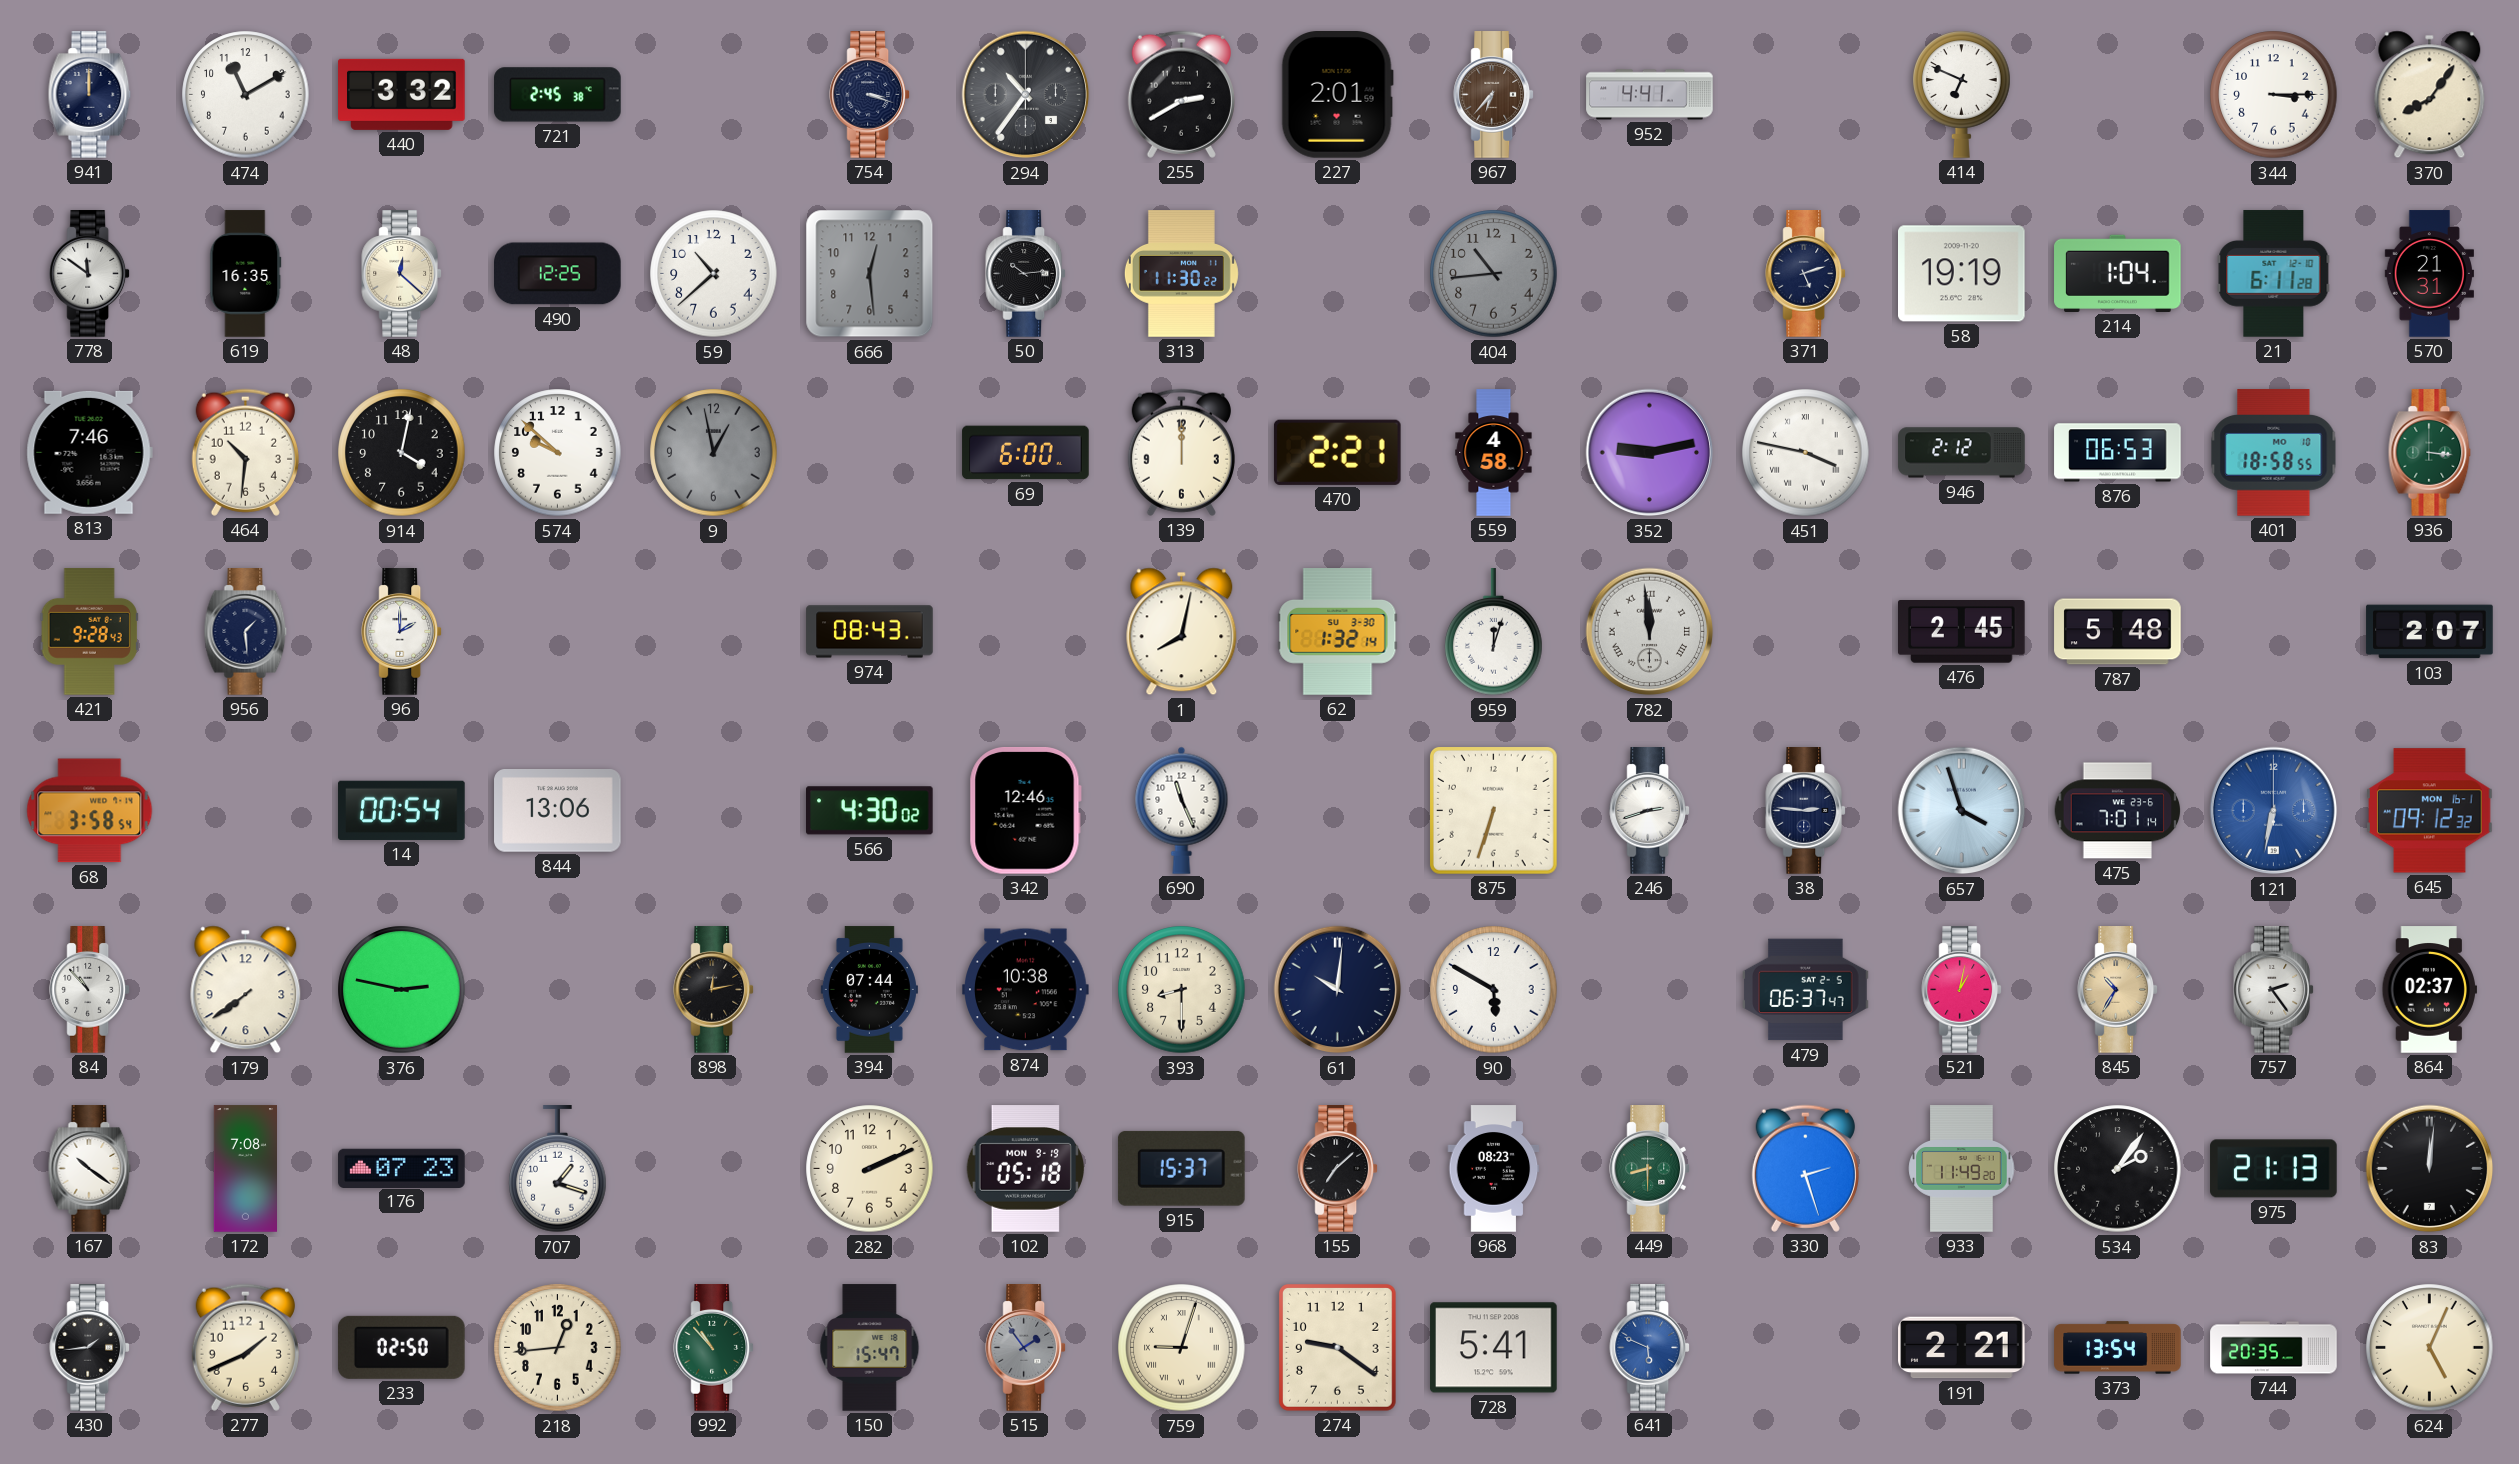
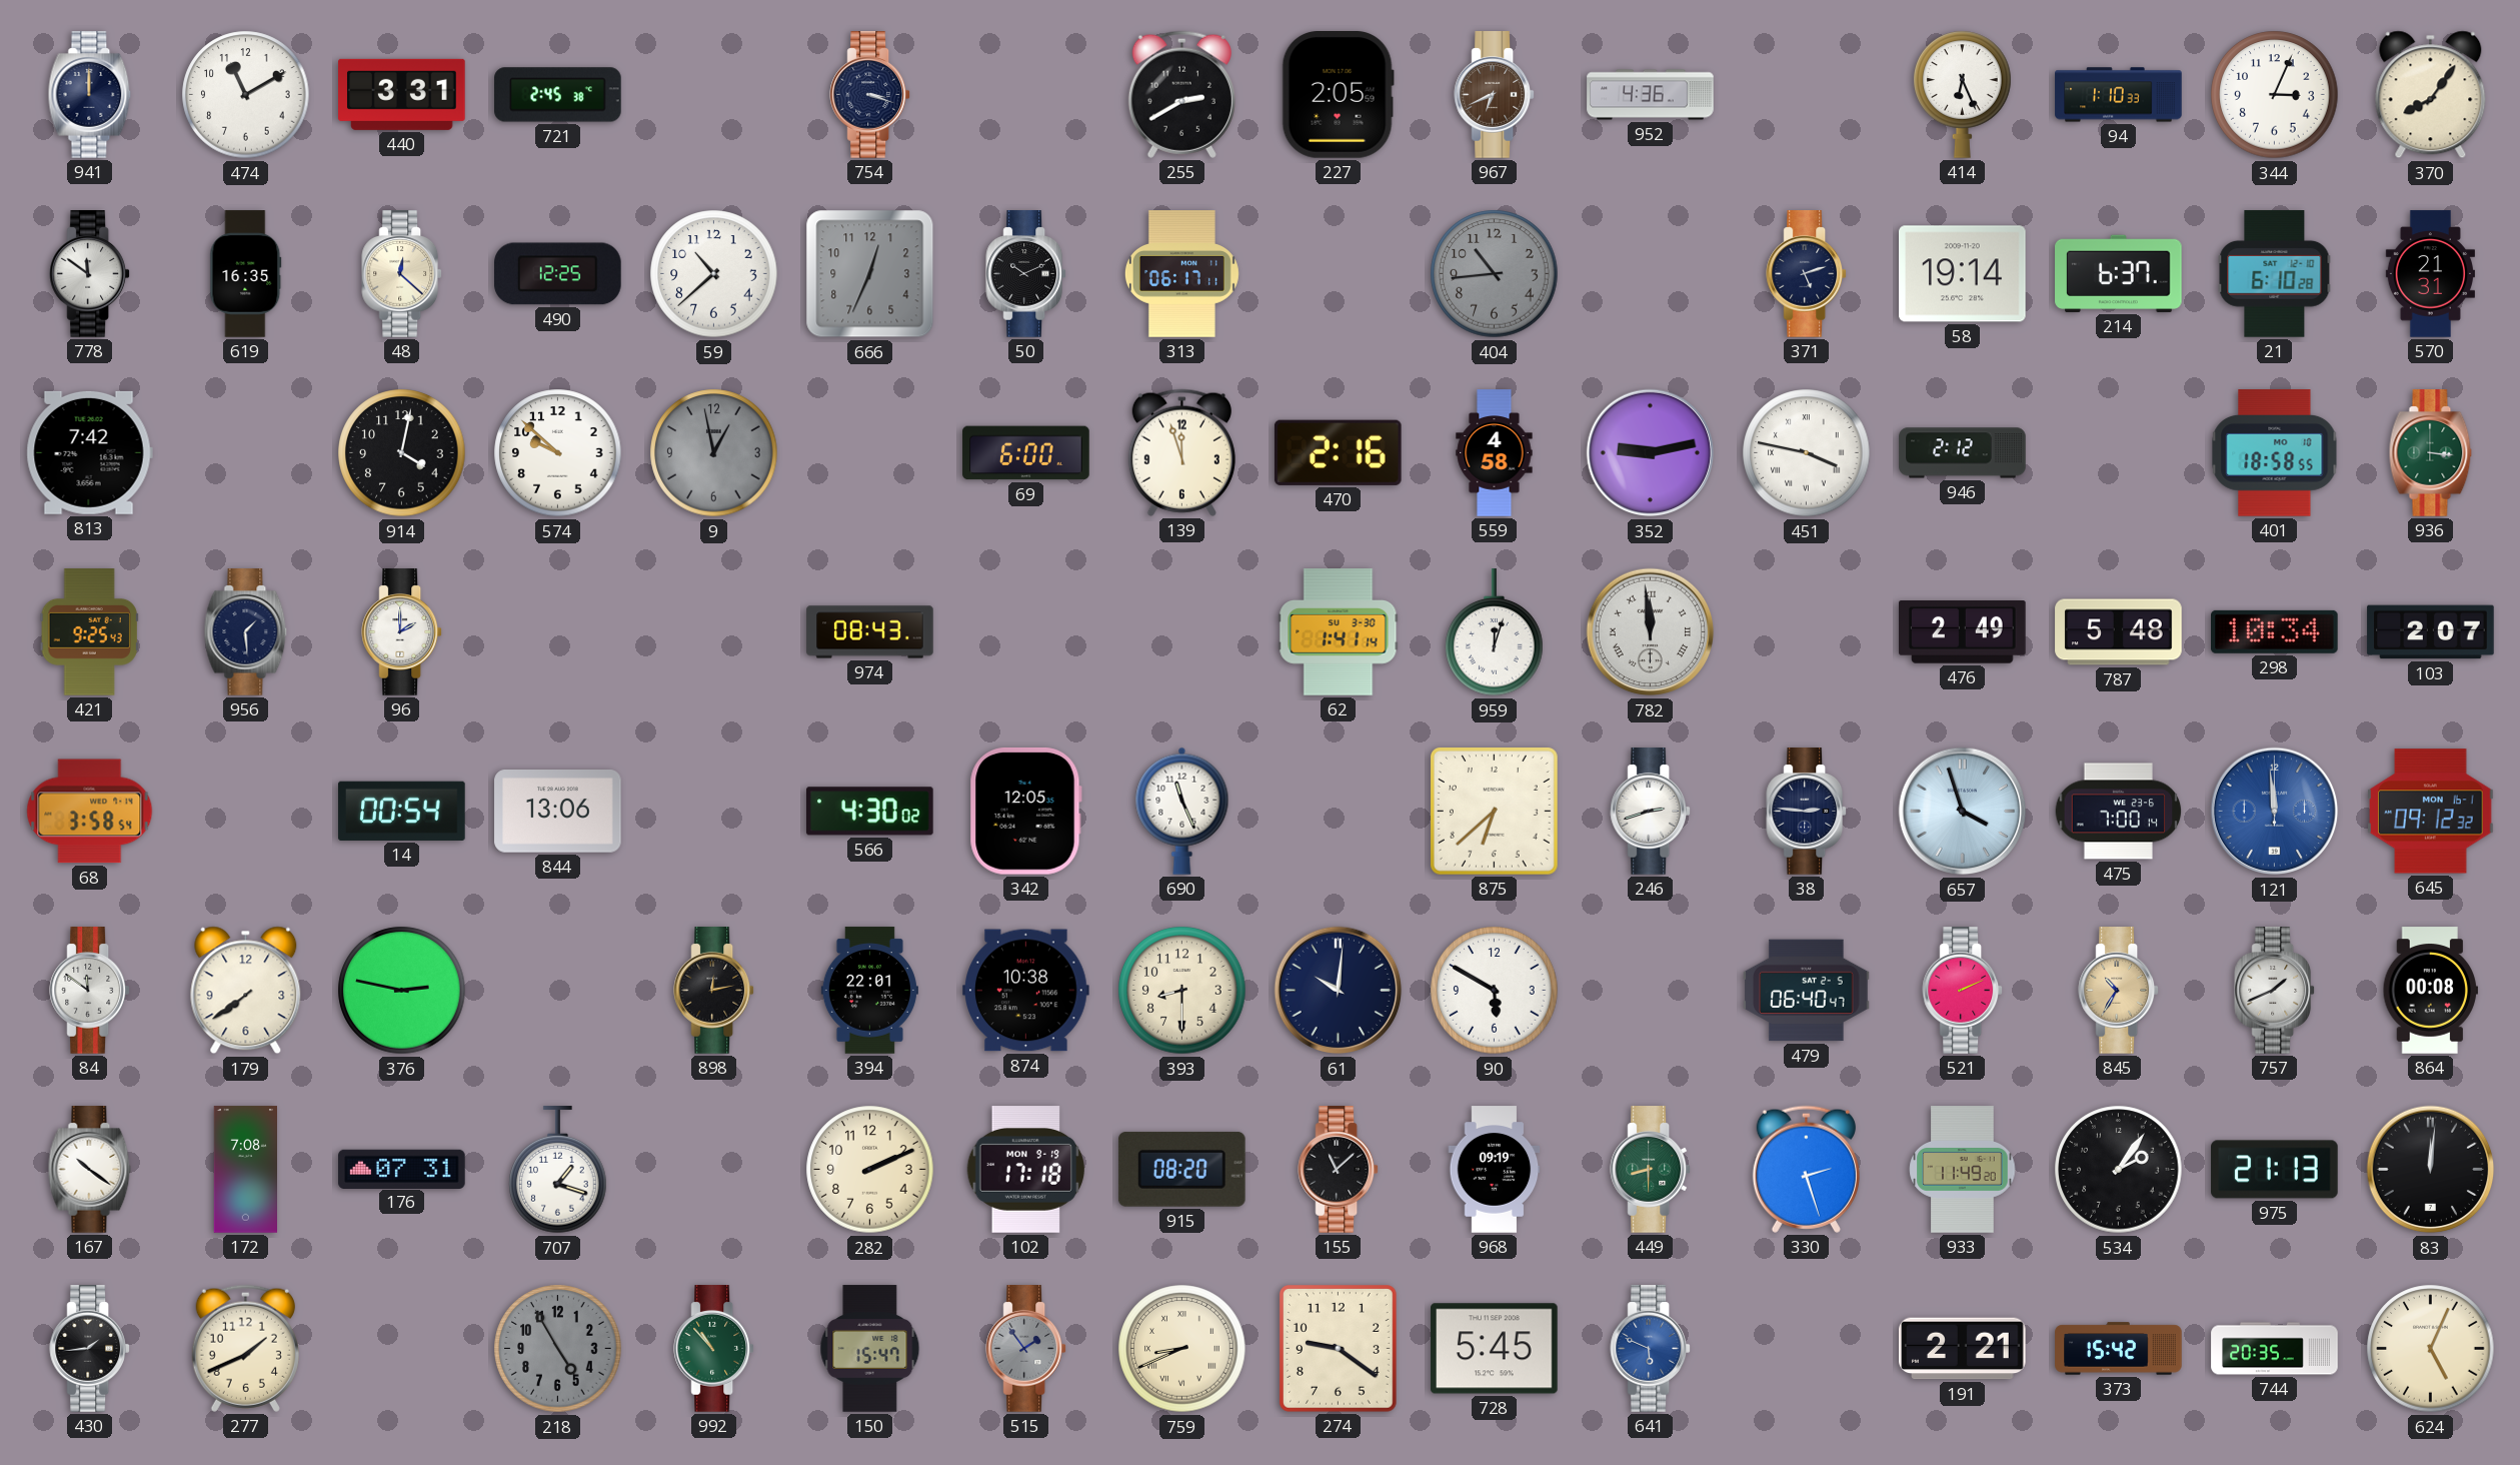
440: 3:32 -> 3:31 (402, 94)
294: 10:36 -> none (1026, 95)
227: 2:01 -> 2:05 (1338, 95)
967: 6:37 -> 6:41 (1495, 95)
952: 4:41 -> 4:36 (1651, 95)
414: 6:49 -> 6:26 (1963, 94)
94: none -> 1:10 (2119, 95)
344: 3:15 -> 3:04 (2275, 95)
666: 12:29 -> 12:34 (870, 274)
50: 10:14 -> 10:11 (1026, 274)
313: 11:30 -> 06:17 (1181, 274)
58: 19:19 -> 19:14 (1963, 274)
214: 1:04 -> 6:37 (2119, 273)
21: 6:11 -> 6:10 (2275, 274)
813: 7:46 -> 7:42 (89, 452)
464: 10:31 -> none (245, 452)
139: 12:00 -> 11:57 (1181, 452)
470: 2:21 -> 2:16 (1338, 452)
876: 06:53 -> none (2118, 453)
421: 9:28 -> 9:25 (89, 632)
1: 8:02 -> none (1182, 632)
62: 1:32 -> 1:41 (1339, 632)
476: 2:45 -> 2:49 (1963, 632)
298: none -> 10:34 (2275, 631)
342: 12:46 -> 12:05 (1025, 812)
875: 6:33 -> 6:38 (1494, 811)
475: 7:01 -> 7:00 (2119, 812)
121: 6:32 -> 11:59 (2275, 812)
84: 10:53 -> 11:51 (90, 991)
394: 07:44 -> 22:01 (869, 991)
479: 06:37 -> 06:40 (1807, 991)
521: 1:02 -> 2:11 (1963, 991)
757: 2:24 -> 1:41 (2275, 991)
864: 02:37 -> 00:08 (2430, 991)
176: 07:23 -> 07:31 (402, 1169)
102: 05:18 -> 17:18 (1026, 1170)
915: 15:37 -> 08:20 (1181, 1169)
155: 7:08 -> 11:08 (1339, 1170)
968: 08:23 -> 09:19 (1495, 1170)
233: 02:50 -> none (402, 1347)
218: 12:44 -> 4:55 (558, 1349)
218 dial: cream -> grey (558, 1349)
759: 9:03 -> 8:41 (1182, 1349)
728: 5:41 -> 5:45 (1495, 1349)
373: 13:54 -> 15:42 (2119, 1349)
